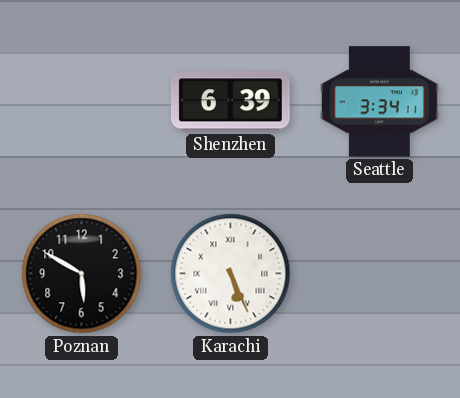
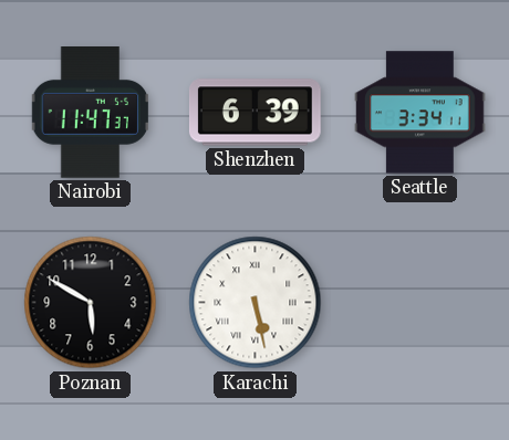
Nairobi: none -> 11:47 (90, 113)
Karachi: 5:26 -> 5:28 (256, 303)
